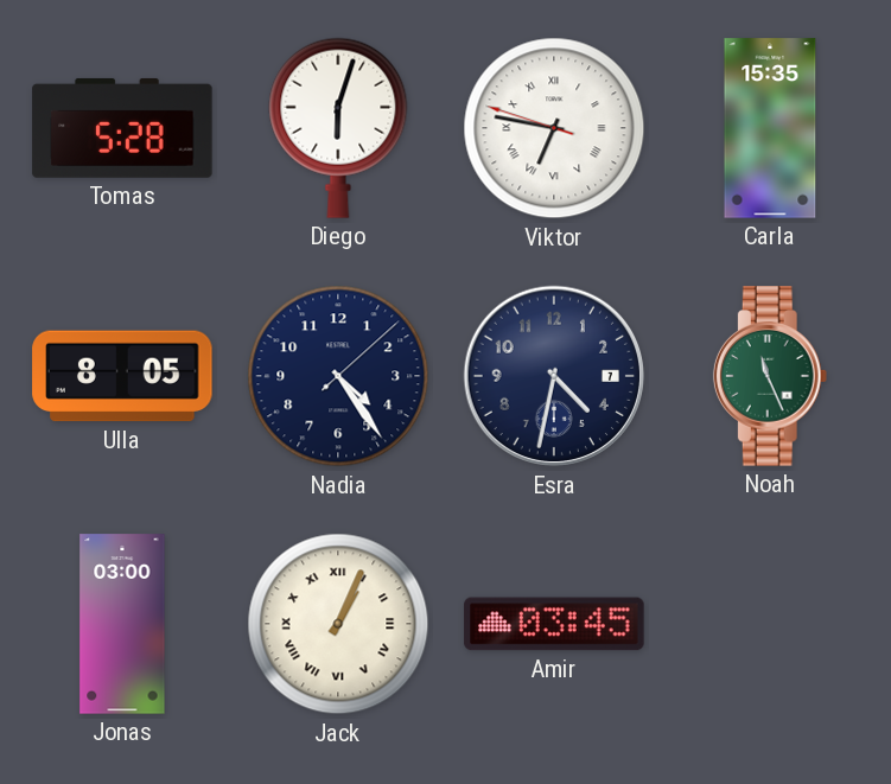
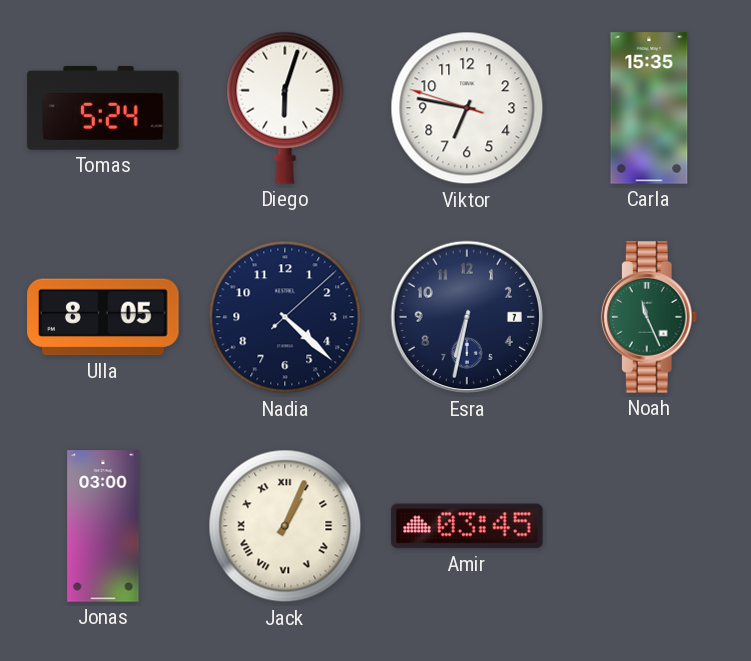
Tomas: 5:28 -> 5:24 (103, 108)
Viktor numerals: Roman -> Arabic (467, 108)
Nadia: 4:24 -> 4:22 (285, 317)
Esra: 4:32 -> 6:32 (467, 317)
